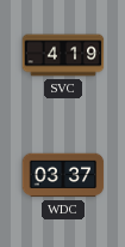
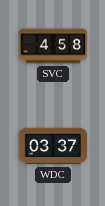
SVC: 4:19 -> 4:58 (53, 46)
